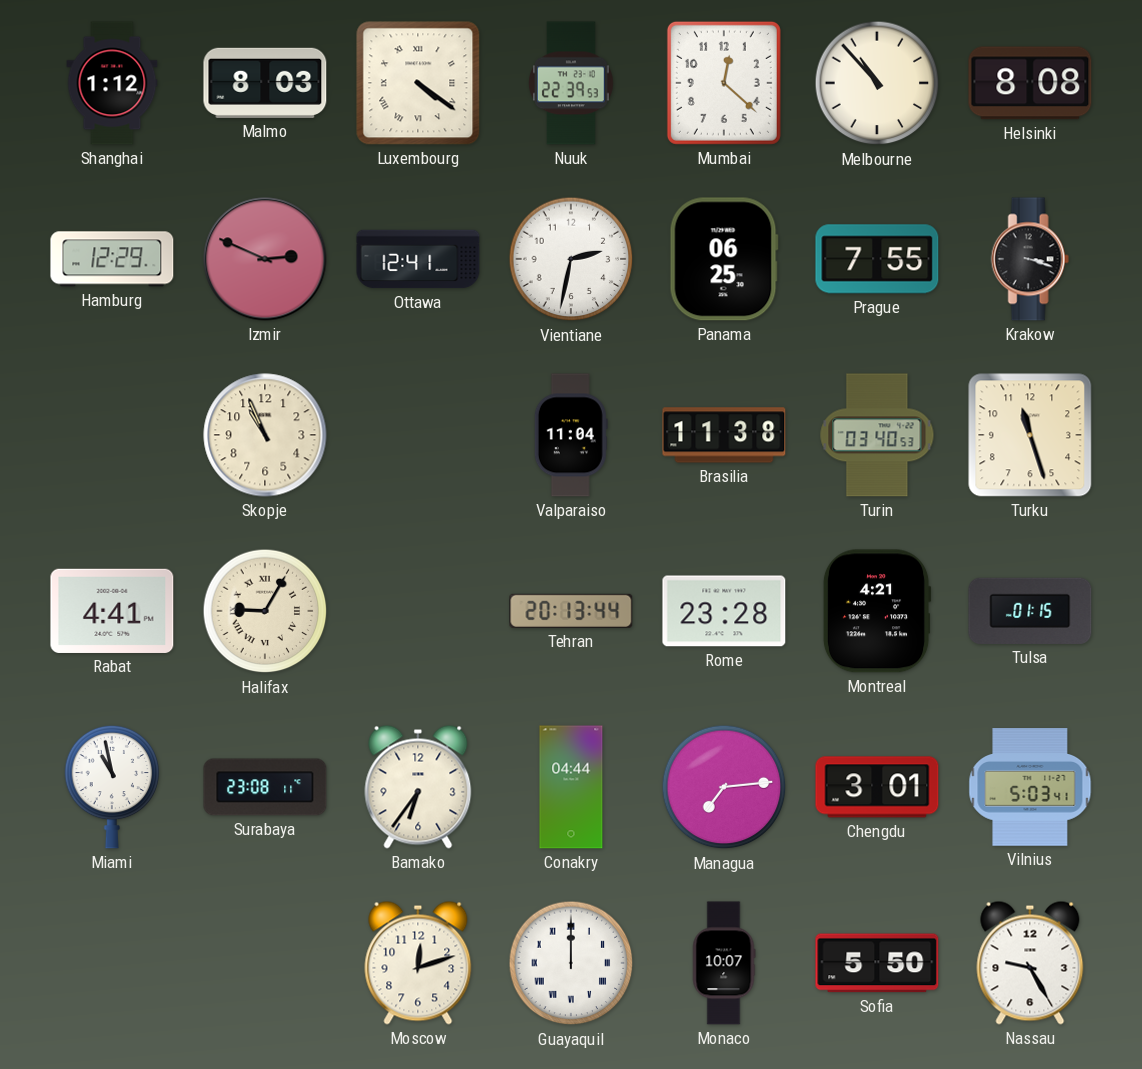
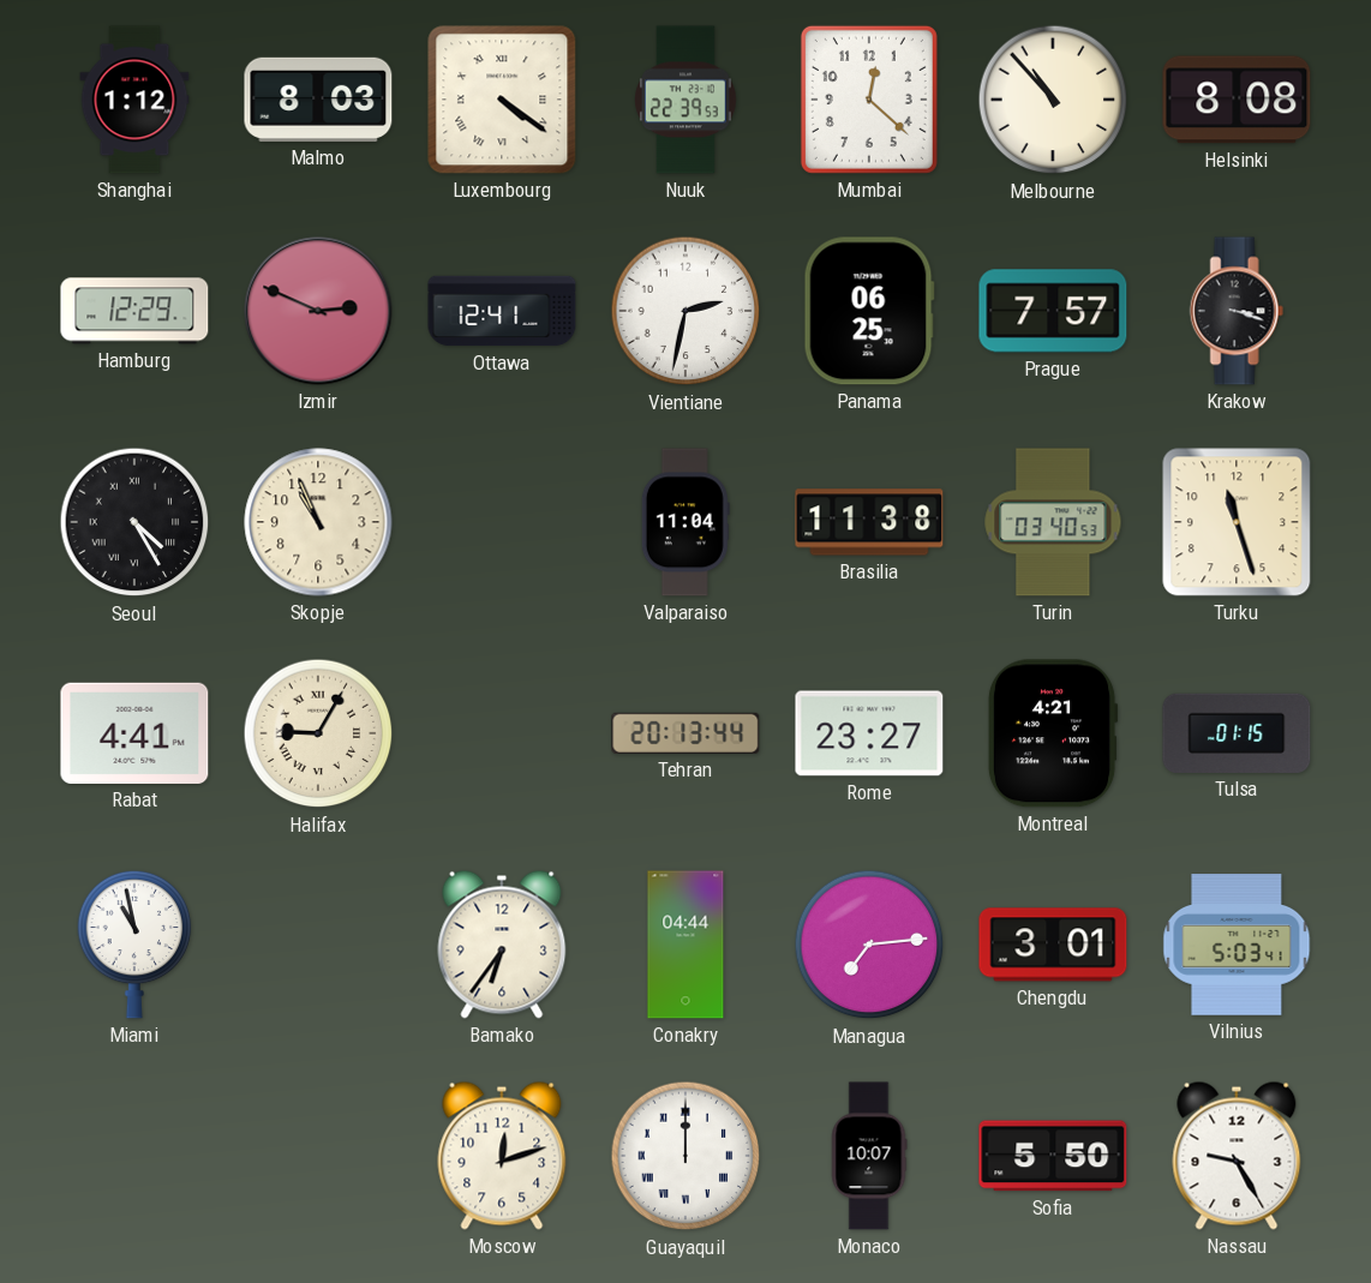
Prague: 7:55 -> 7:57 (1053, 311)
Seoul: none -> 4:25 (134, 522)
Rome: 23:28 -> 23:27 (869, 733)
Surabaya: 23:08 -> none (265, 787)
